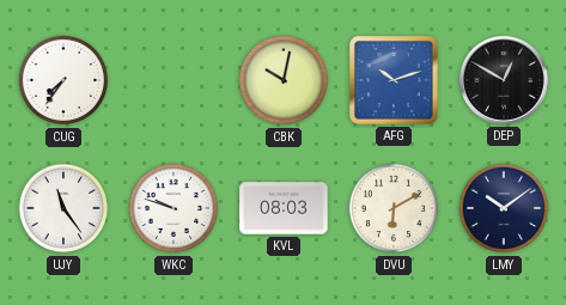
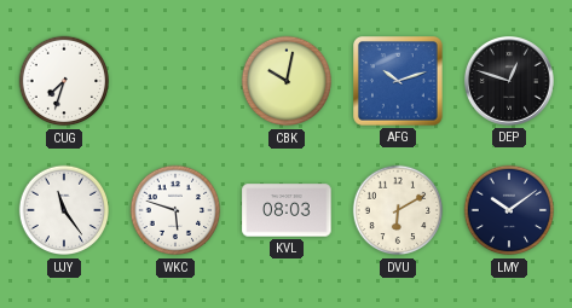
CUG: 7:36 -> 7:33 (64, 81)
DEP: 12:50 -> 12:48 (509, 81)
WKC: 9:48 -> 5:48 (175, 210)
